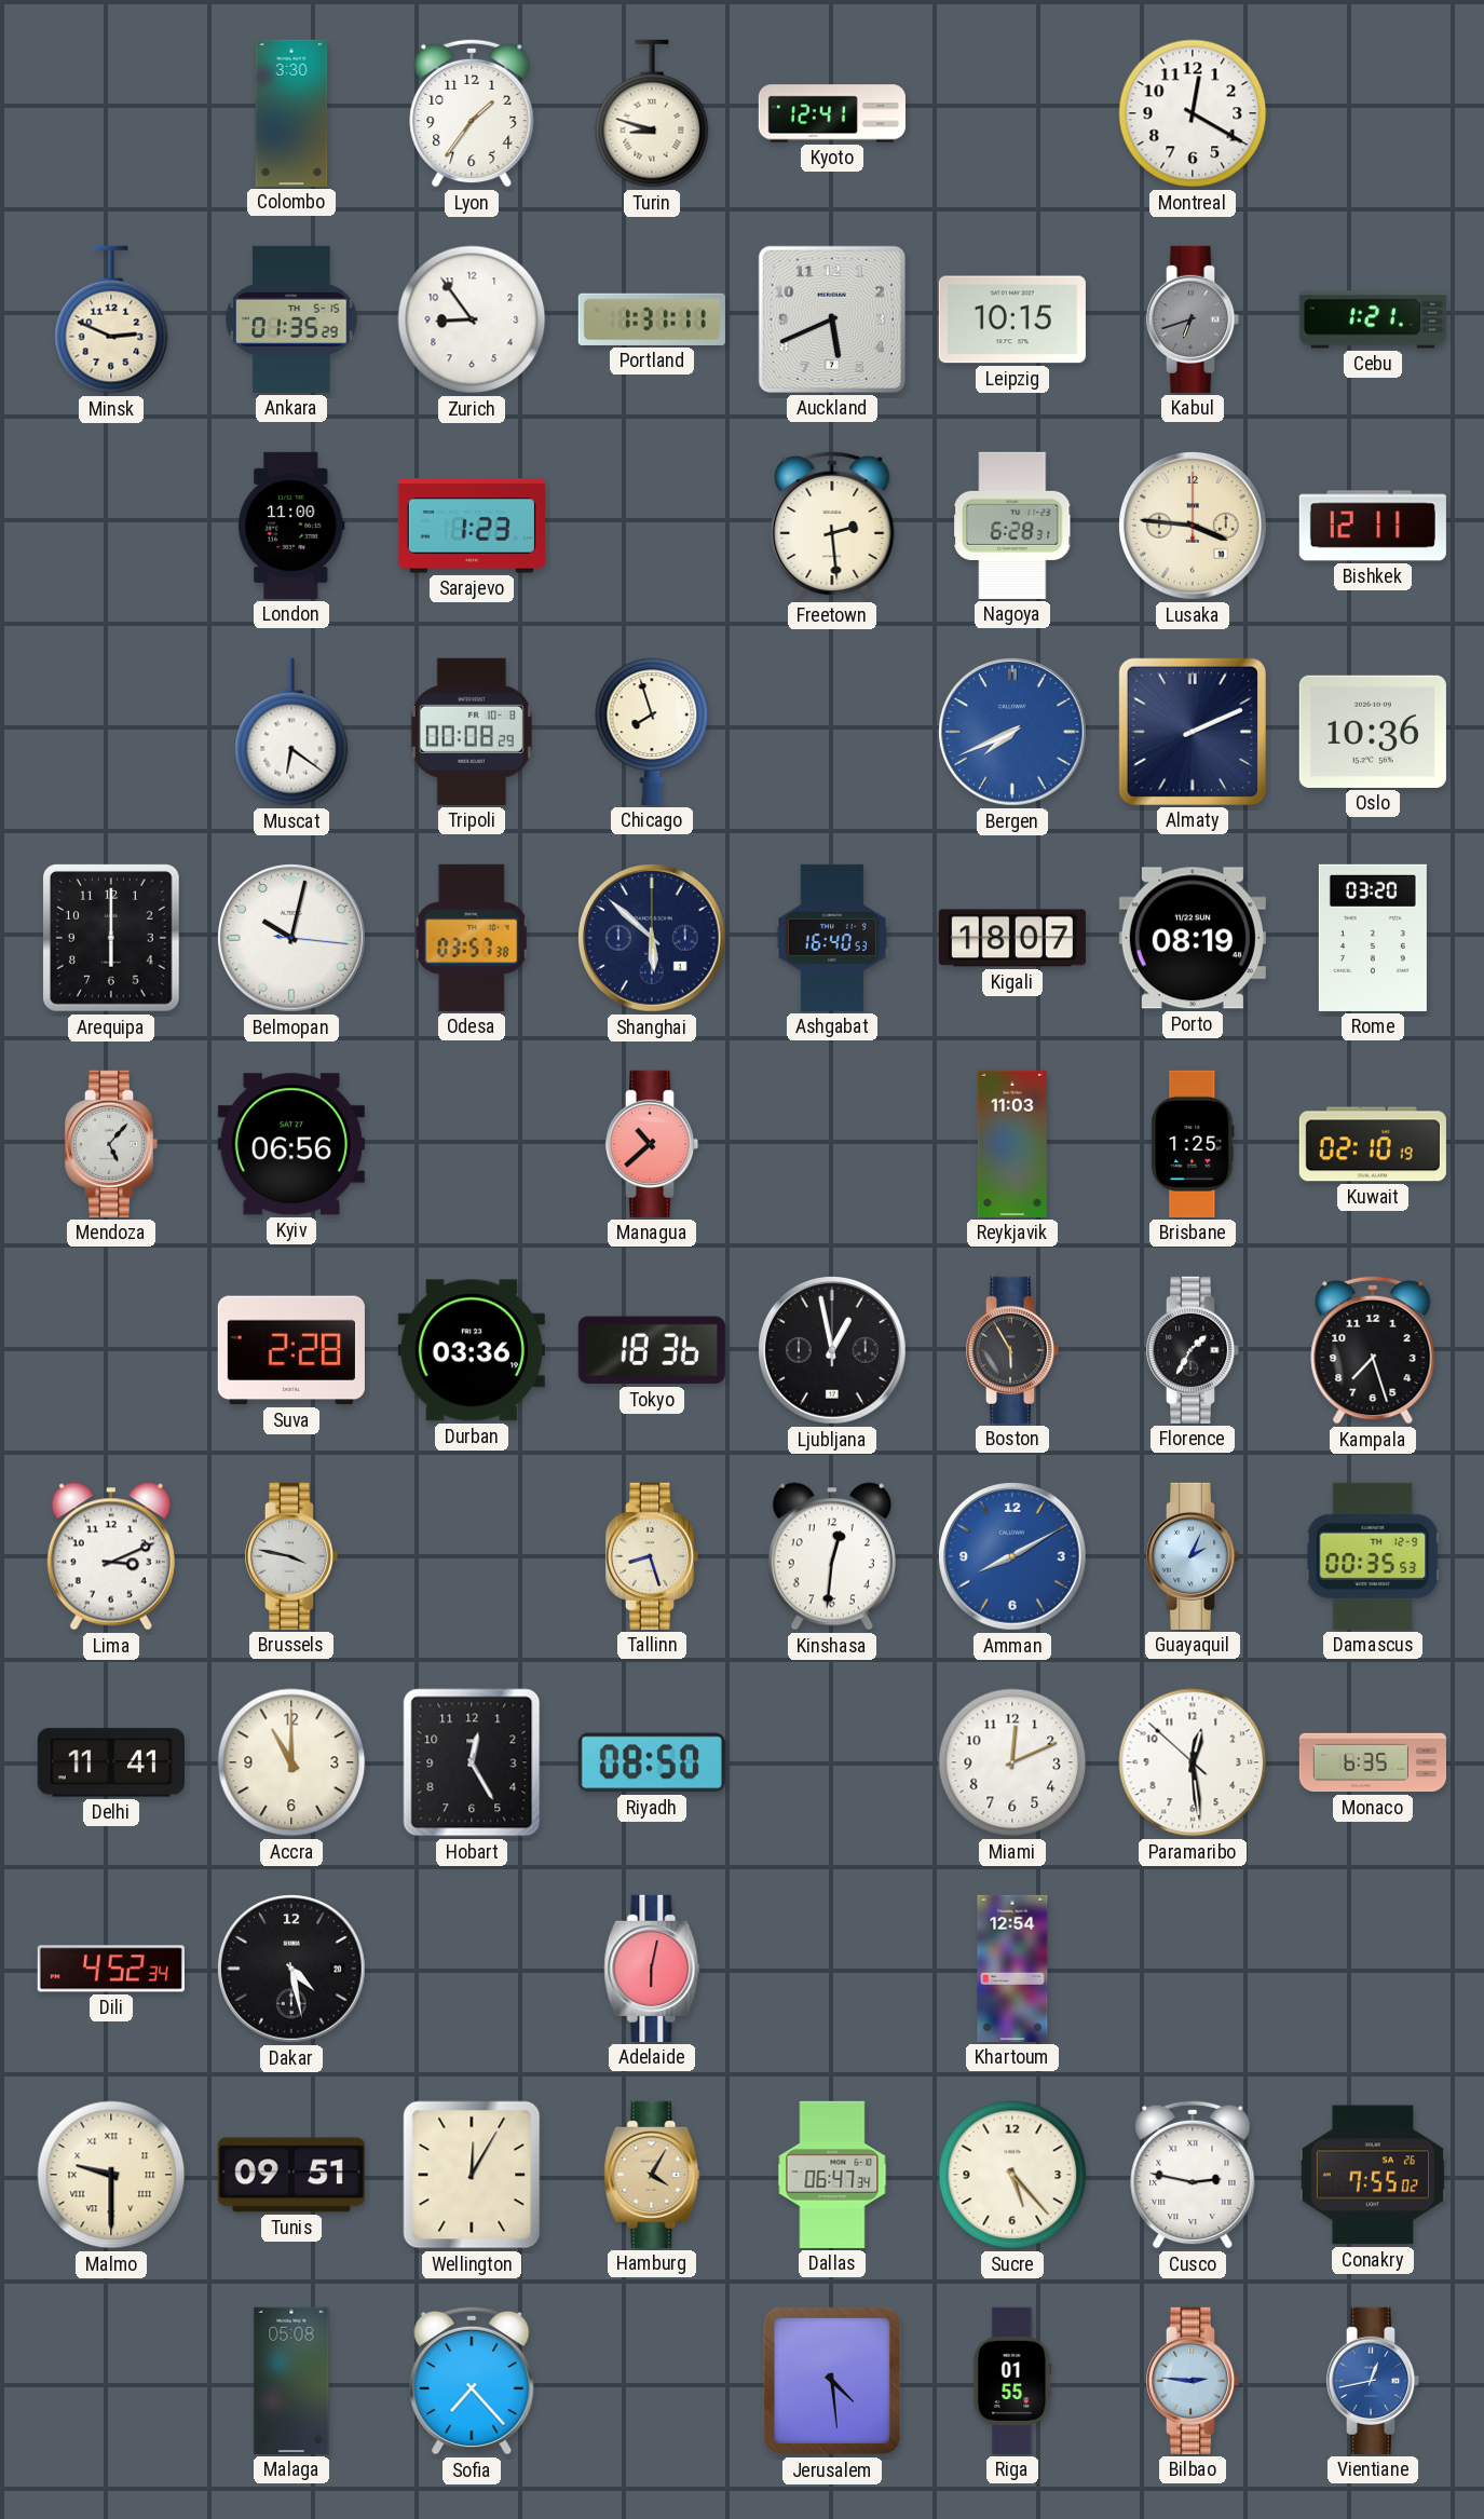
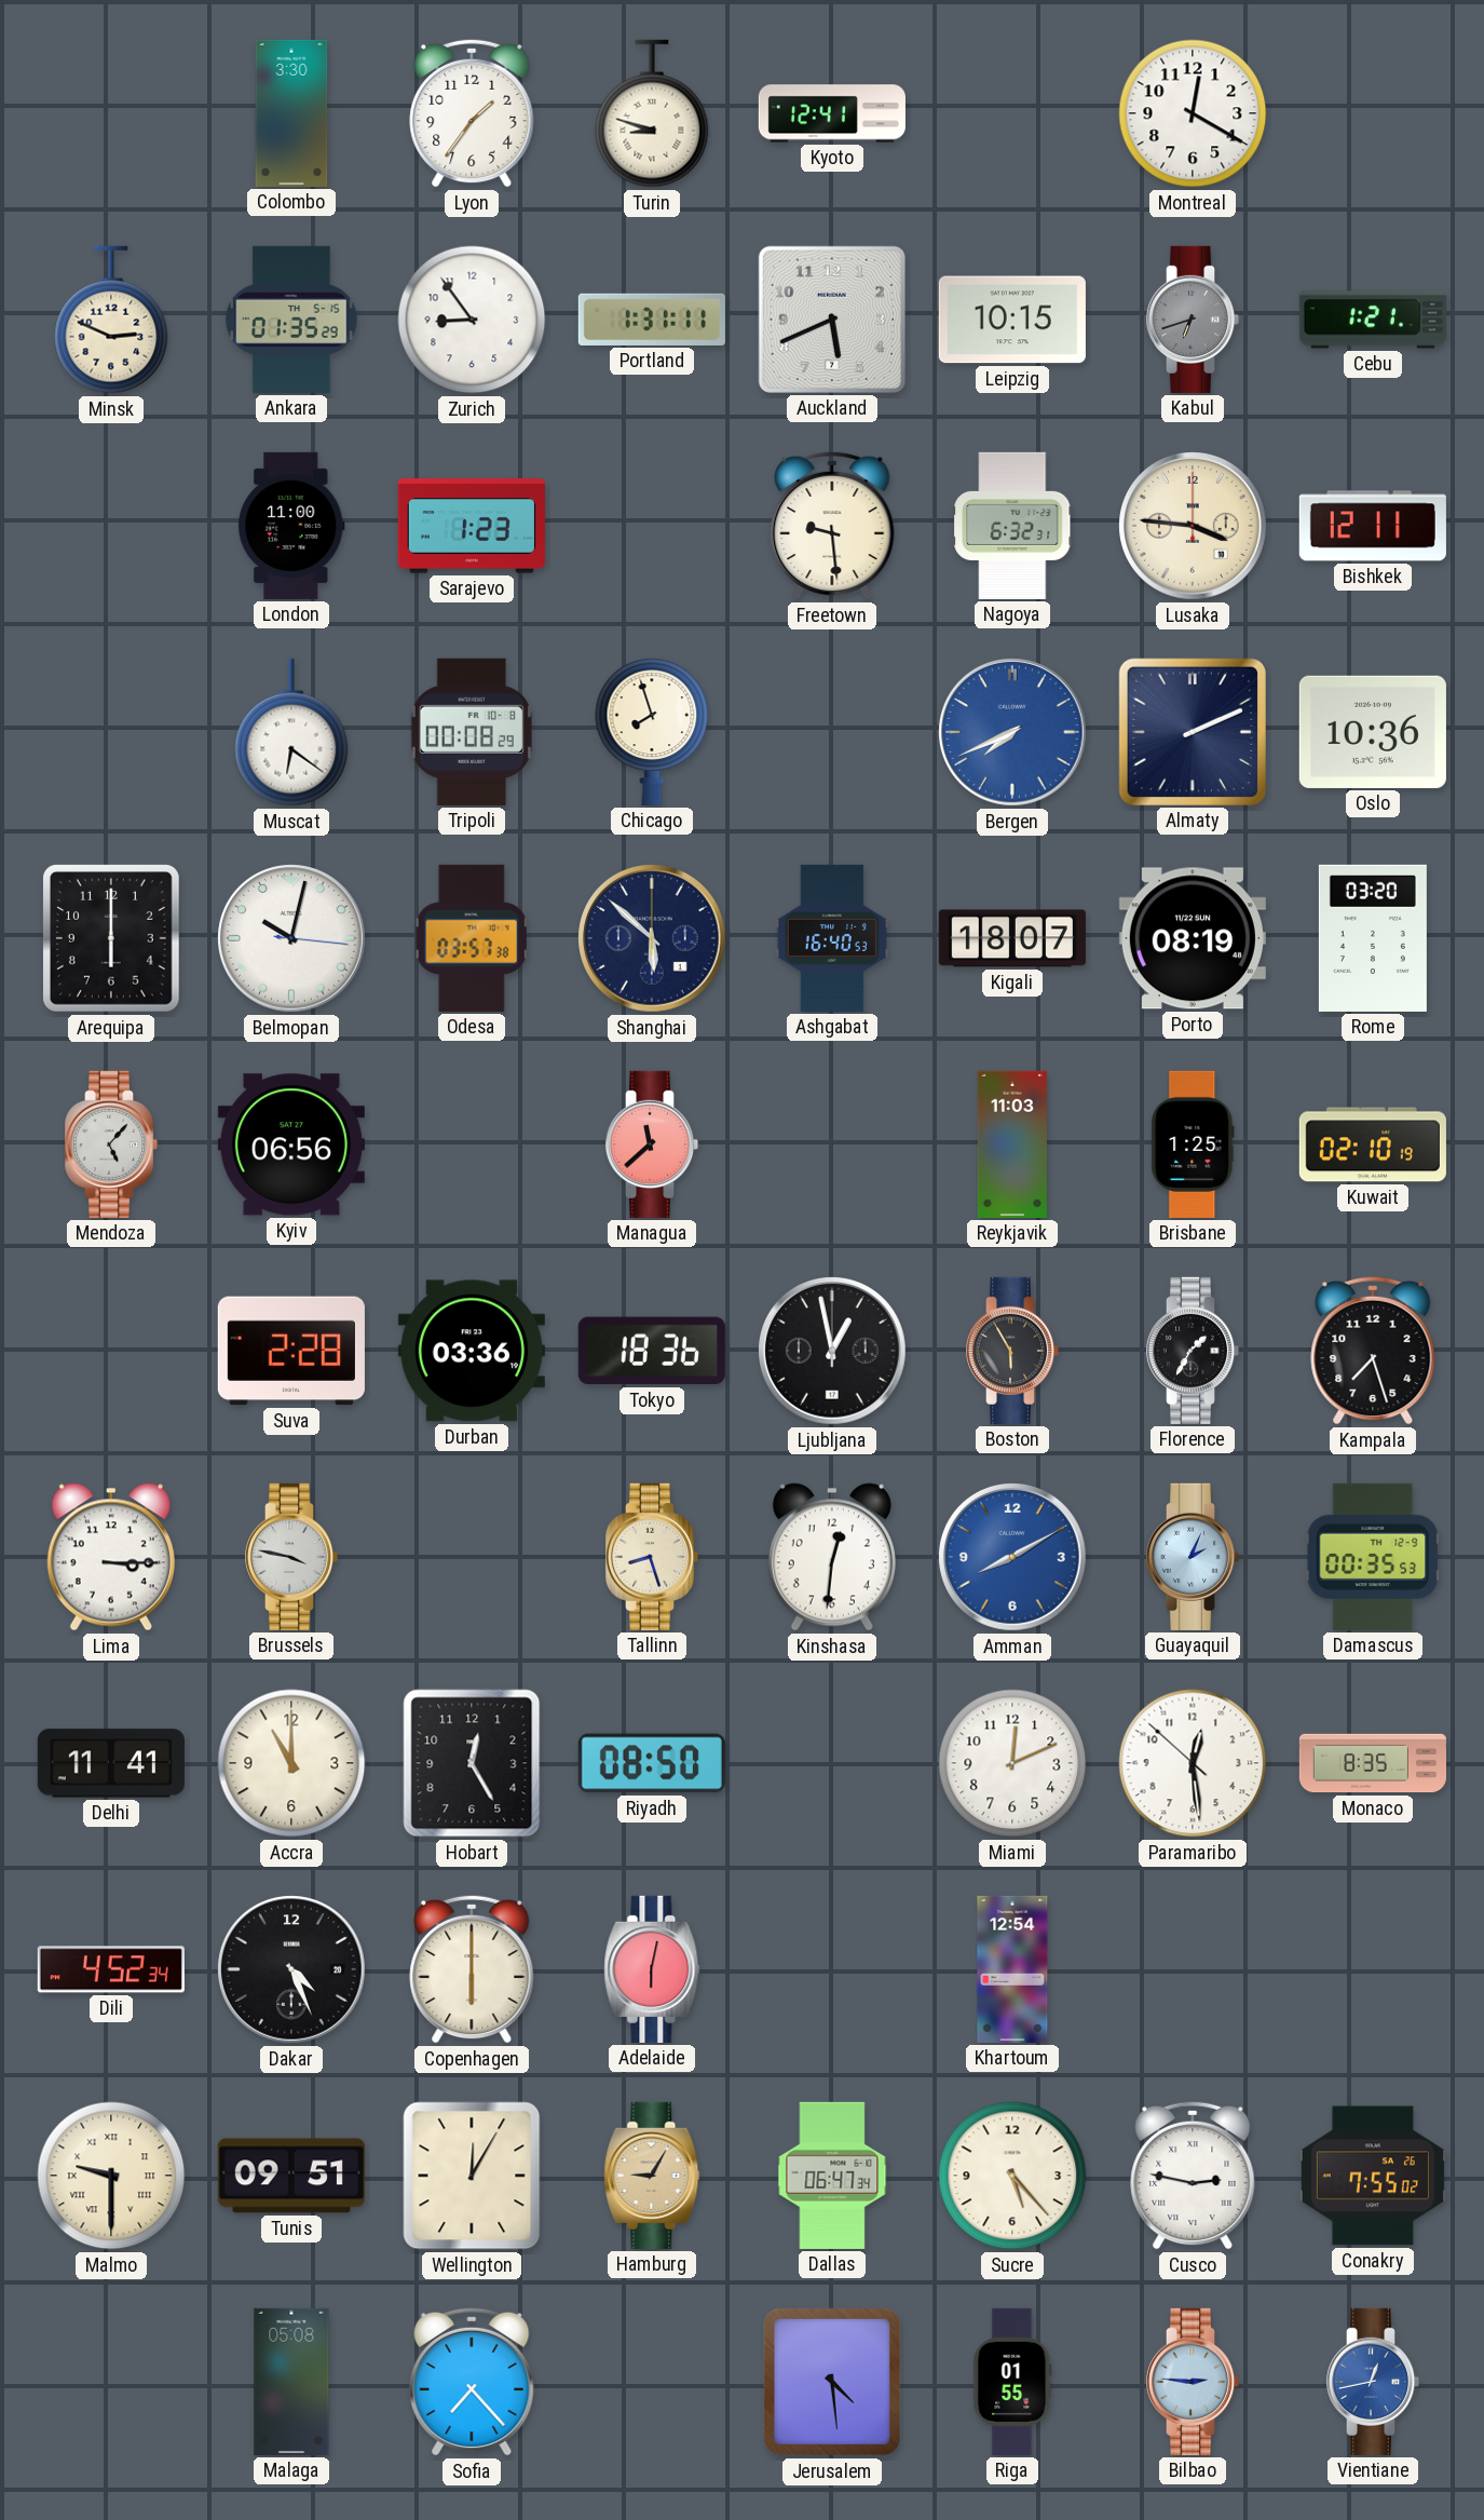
Freetown: 2:29 -> 9:29 (832, 526)
Nagoya: 6:28 -> 6:32 (1012, 526)
Managua: 10:38 -> 11:38 (652, 1144)
Lima: 3:11 -> 3:15 (111, 1557)
Monaco: 6:35 -> 8:35 (1372, 1763)
Dakar: 4:28 -> 4:26 (292, 1970)
Copenhagen: none -> 6:00 (472, 1969)
Hamburg: 4:05 -> 9:05 (652, 2176)
